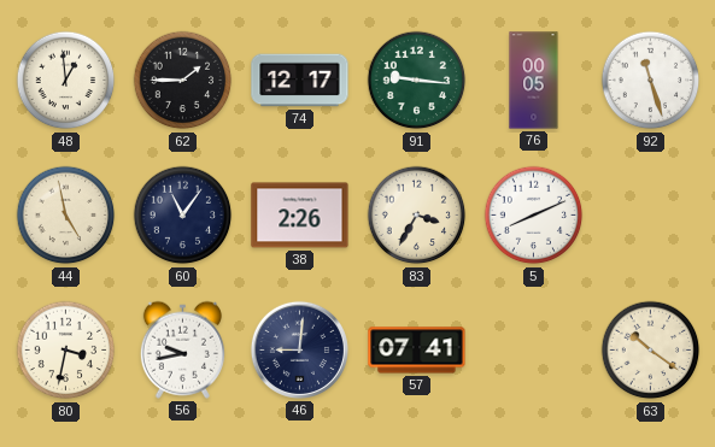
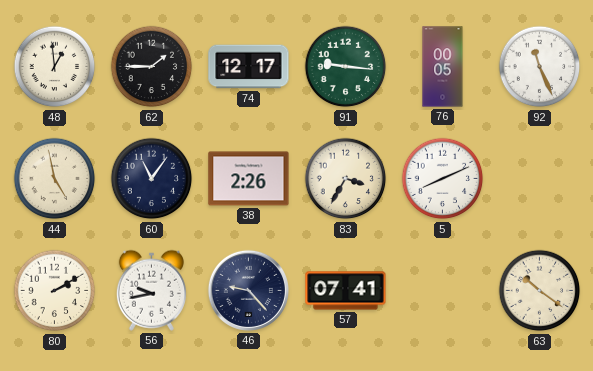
92: 11:27 -> 11:26 (540, 67)
80: 3:32 -> 2:10 (55, 291)
46: 9:01 -> 9:23 (248, 290)
